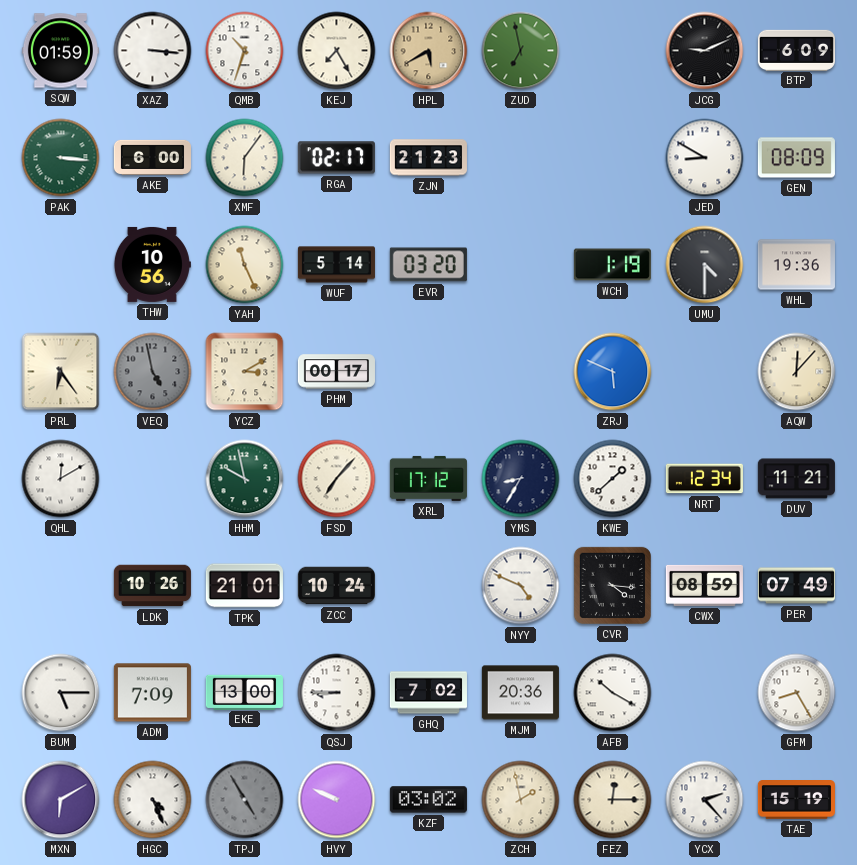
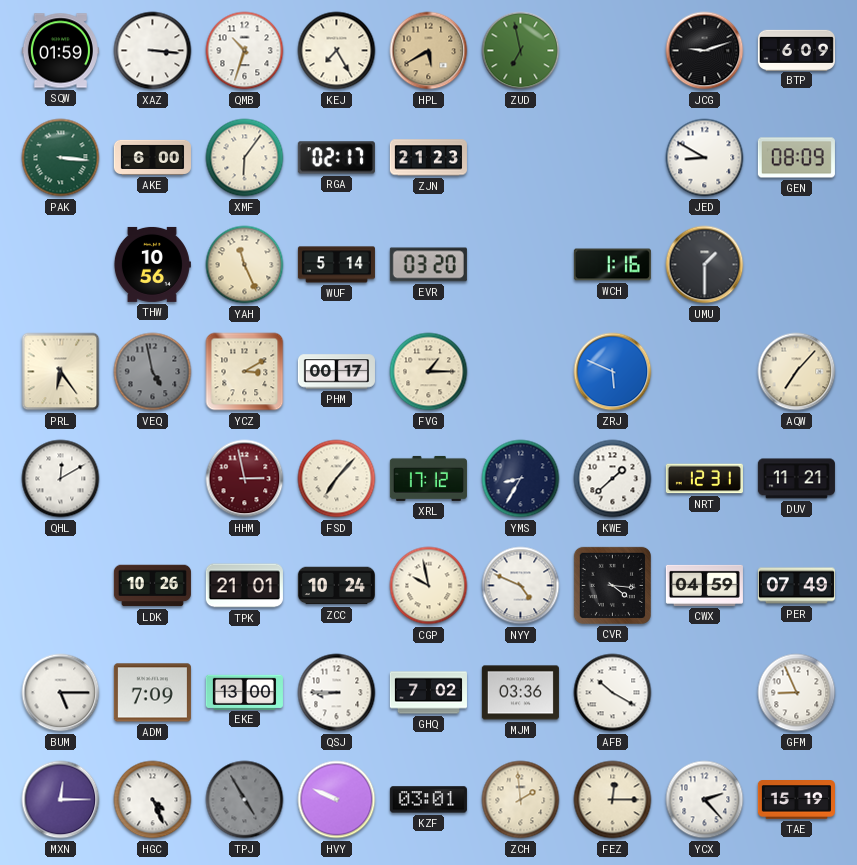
JCG: 9:11 -> 9:12 (705, 51)
WCH: 1:19 -> 1:16 (612, 265)
UMU: 4:30 -> 1:30 (705, 265)
WHL: 19:36 -> none (796, 265)
FVG: none -> 1:15 (429, 372)
AQW: 12:07 -> 7:07 (797, 372)
HHM: 9:58 -> 2:58 (245, 479)
HHM dial: green -> burgundy (245, 479)
NRT: 12:34 -> 12:31 (704, 479)
CGP: none -> 9:58 (429, 586)
CWX: 08:59 -> 04:59 (704, 585)
MJM: 20:36 -> 03:36 (520, 693)
GFM: 8:25 -> 8:56 (797, 693)
MXN: 6:10 -> 12:15 (61, 800)
KZF: 03:02 -> 03:01 (428, 800)
ZCH: 1:58 -> 1:59 (521, 800)
